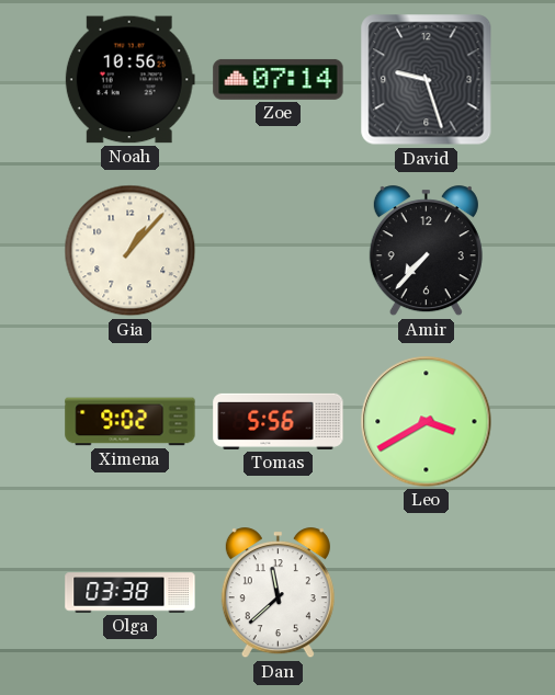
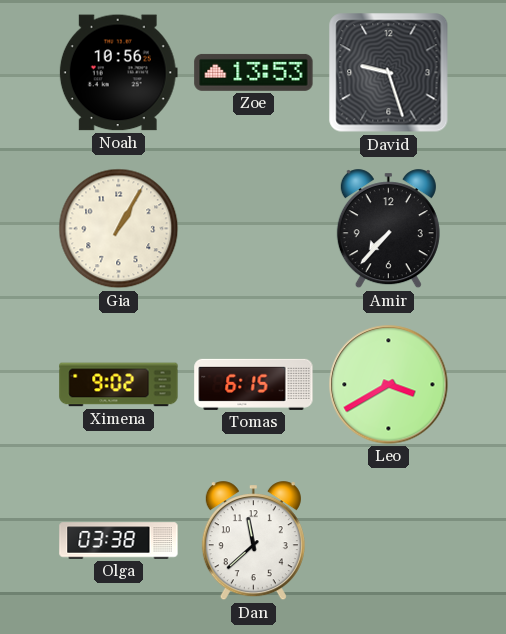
Zoe: 07:14 -> 13:53 (254, 72)
Gia: 1:07 -> 1:05 (119, 229)
Tomas: 5:56 -> 6:15 (254, 384)
